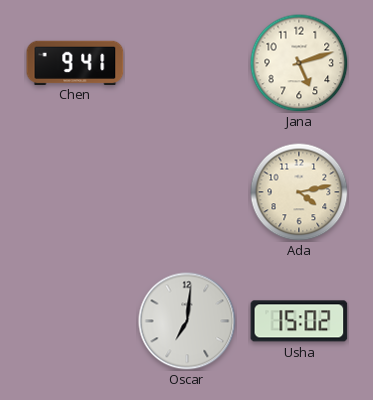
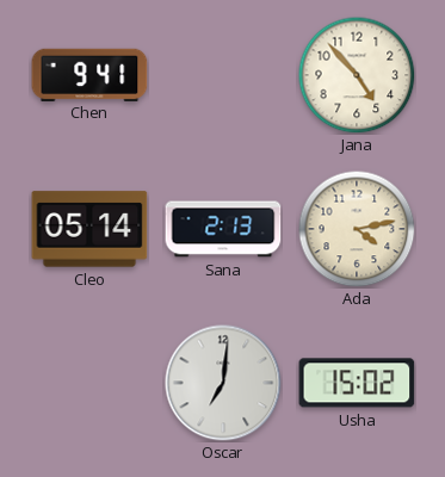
Jana: 5:12 -> 4:53 (357, 75)
Cleo: none -> 05:14 (89, 229)
Sana: none -> 2:13 (223, 229)
